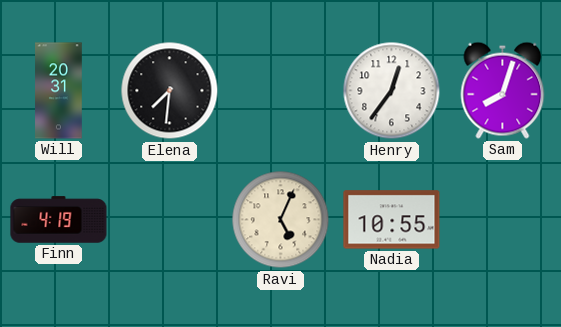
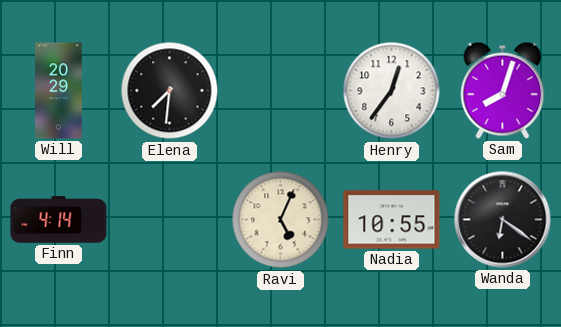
Will: 20:31 -> 20:29 (59, 91)
Finn: 4:19 -> 4:14 (59, 220)
Wanda: none -> 6:21 (503, 220)
